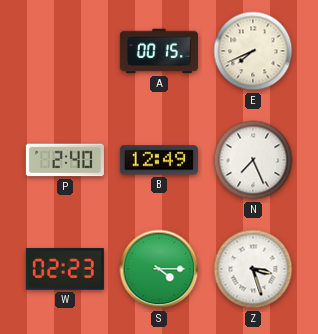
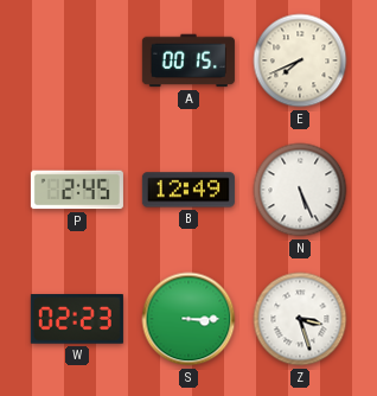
P: 2:40 -> 2:45 (77, 190)
N: 7:26 -> 5:26 (300, 190)
S: 4:15 -> 3:15 (188, 319)
